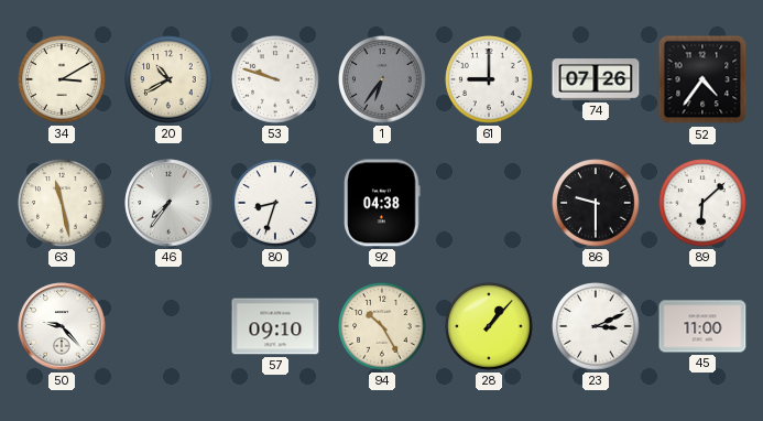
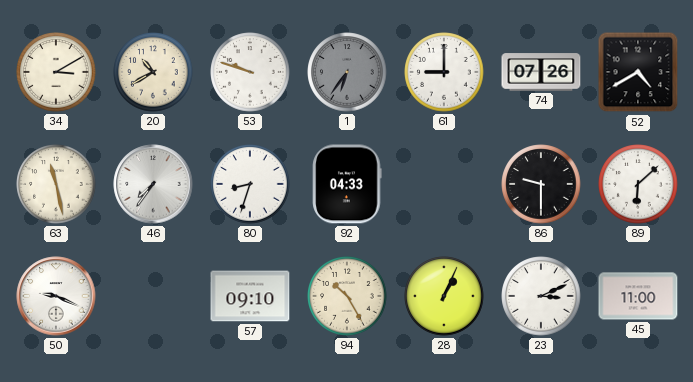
52: 4:36 -> 4:40 (638, 72)
92: 04:38 -> 04:33 (347, 184)
50: 9:23 -> 9:19 (56, 296)
28: 1:07 -> 1:04 (444, 296)
